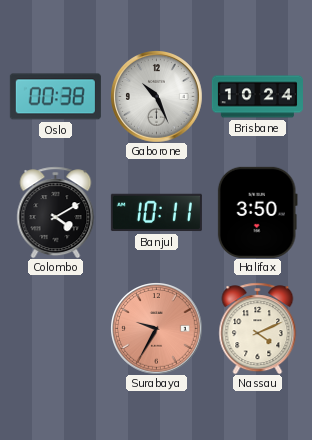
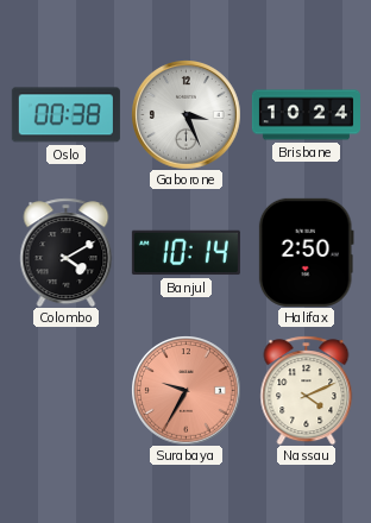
Gaborone: 10:26 -> 3:26 (187, 115)
Banjul: 10:11 -> 10:14 (185, 253)
Halifax: 3:50 -> 2:50 (306, 252)
